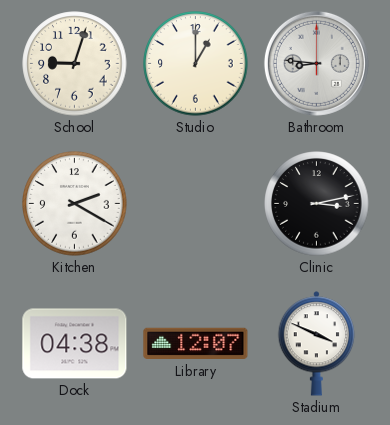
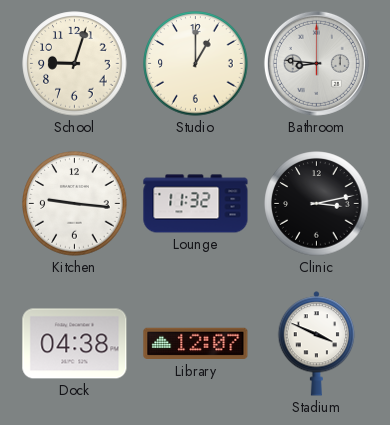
Kitchen: 2:20 -> 9:16 (75, 204)
Lounge: none -> 11:32 (196, 204)
